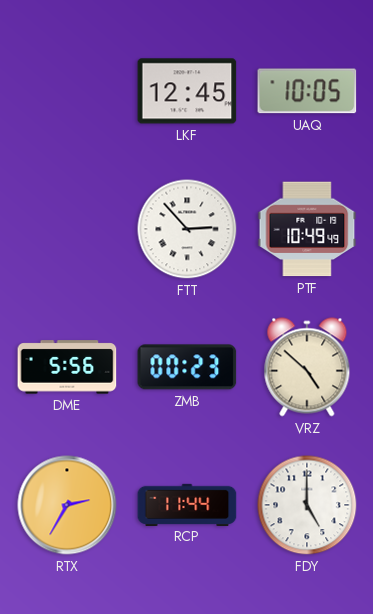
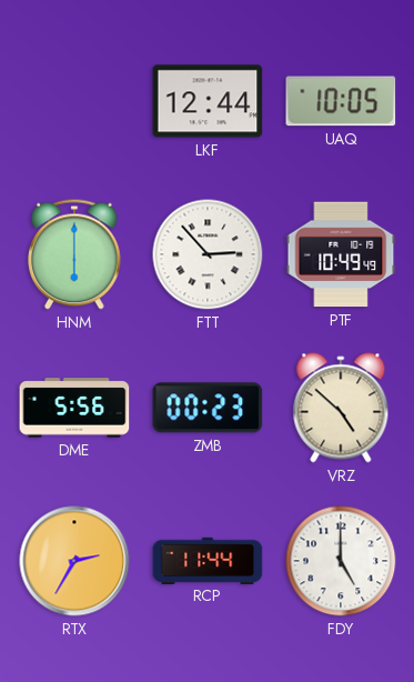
LKF: 12:45 -> 12:44 (208, 101)
HNM: none -> 6:00 (74, 254)
